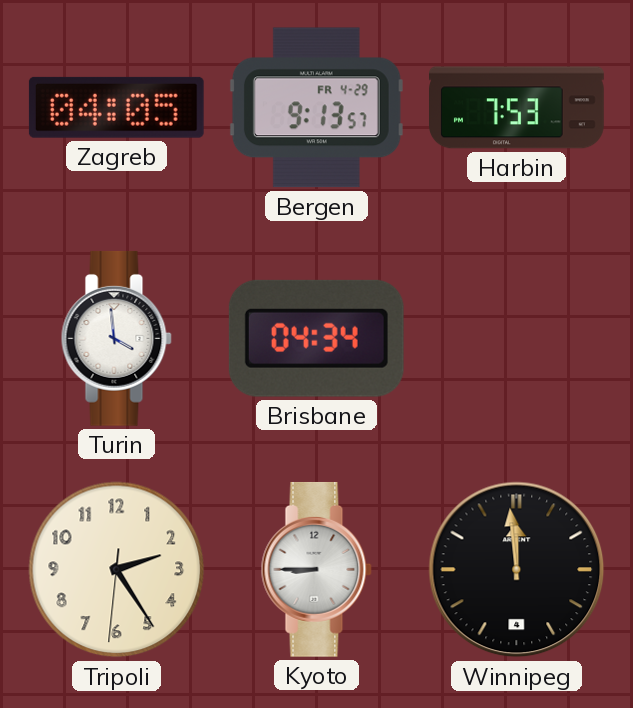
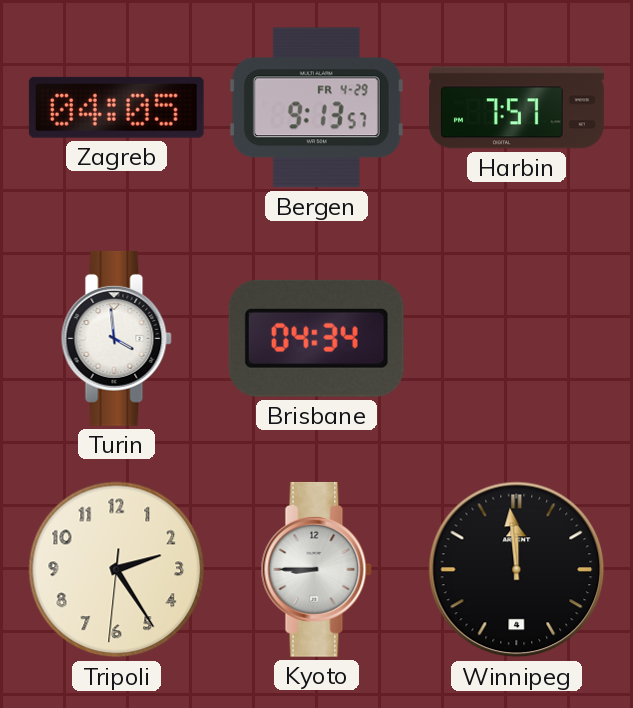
Harbin: 7:53 -> 7:57 (517, 108)
